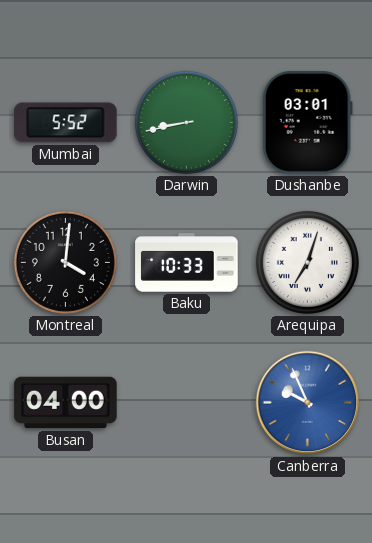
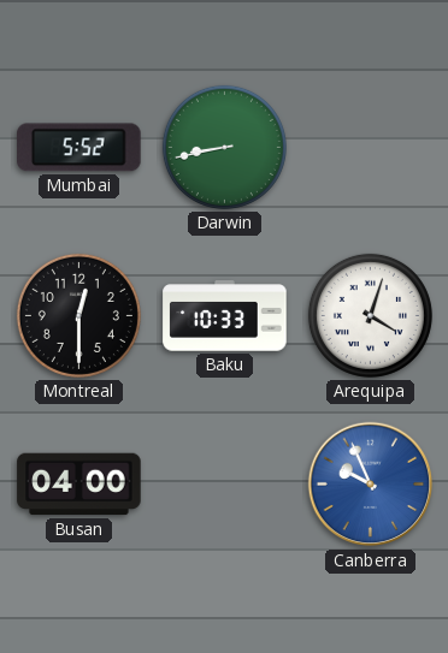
Dushanbe: 03:01 -> none (307, 123)
Montreal: 4:01 -> 12:30 (78, 315)
Arequipa: 7:03 -> 4:03 (370, 315)
